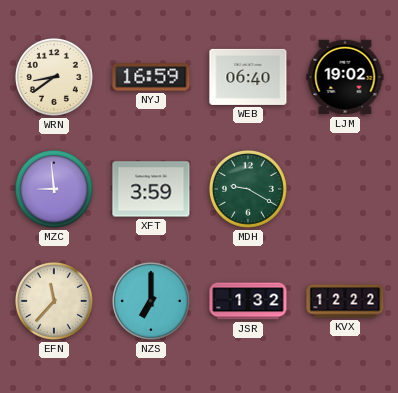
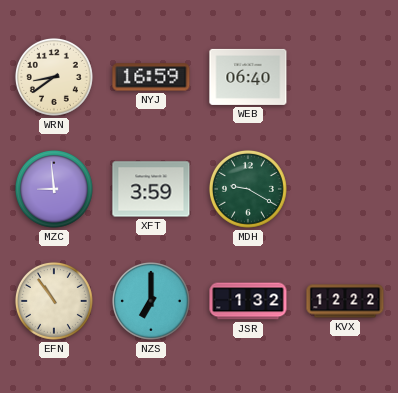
LJM: 19:02 -> none (345, 77)
EFN: 11:37 -> 10:54 (54, 301)
